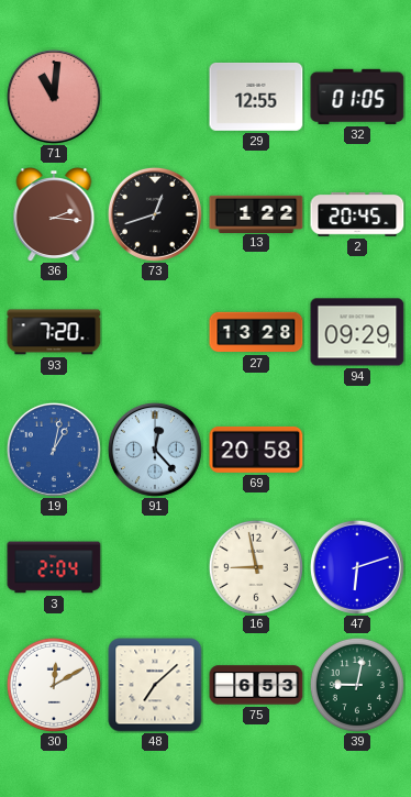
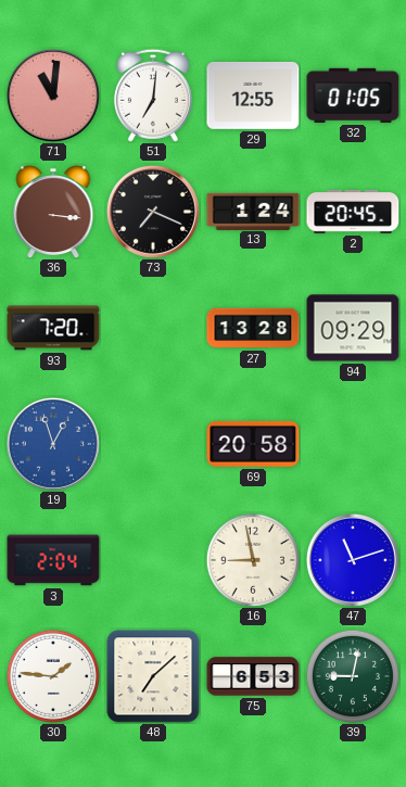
51: none -> 7:01 (153, 96)
36: 2:16 -> 3:16 (53, 212)
73: 12:42 -> 7:19 (153, 212)
13: 1:22 -> 1:24 (253, 211)
19: 1:02 -> 12:57 (53, 444)
91: 12:23 -> none (155, 450)
47: 6:12 -> 11:12 (353, 560)
30: 12:10 -> 1:46 (53, 676)
